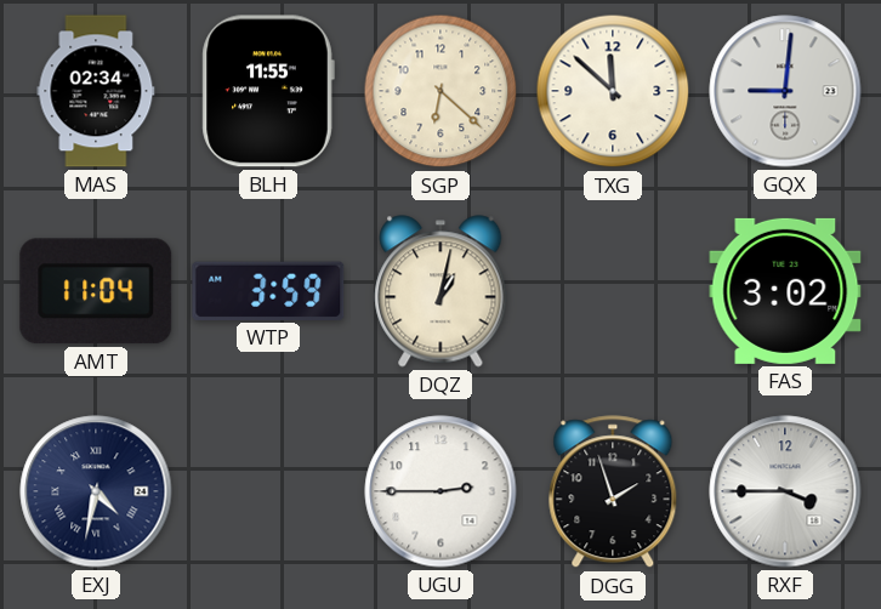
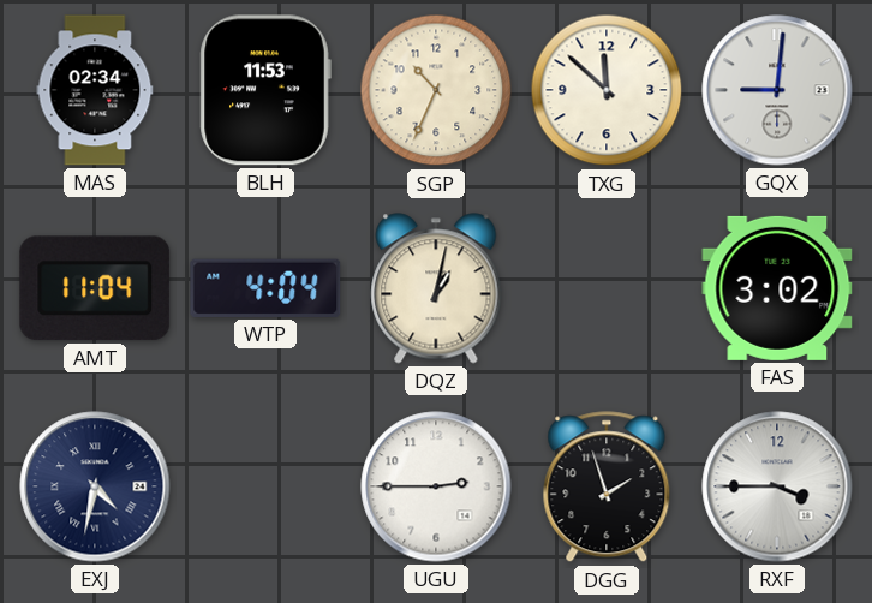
BLH: 11:55 -> 11:53 (265, 90)
SGP: 6:22 -> 10:34 (436, 90)
WTP: 3:59 -> 4:04 (265, 288)
